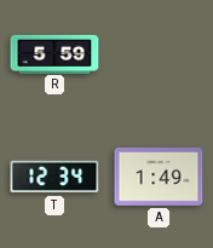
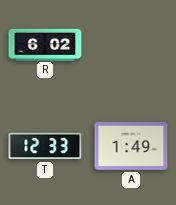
R: 5:59 -> 6:02 (45, 44)
T: 12:34 -> 12:33 (45, 146)
